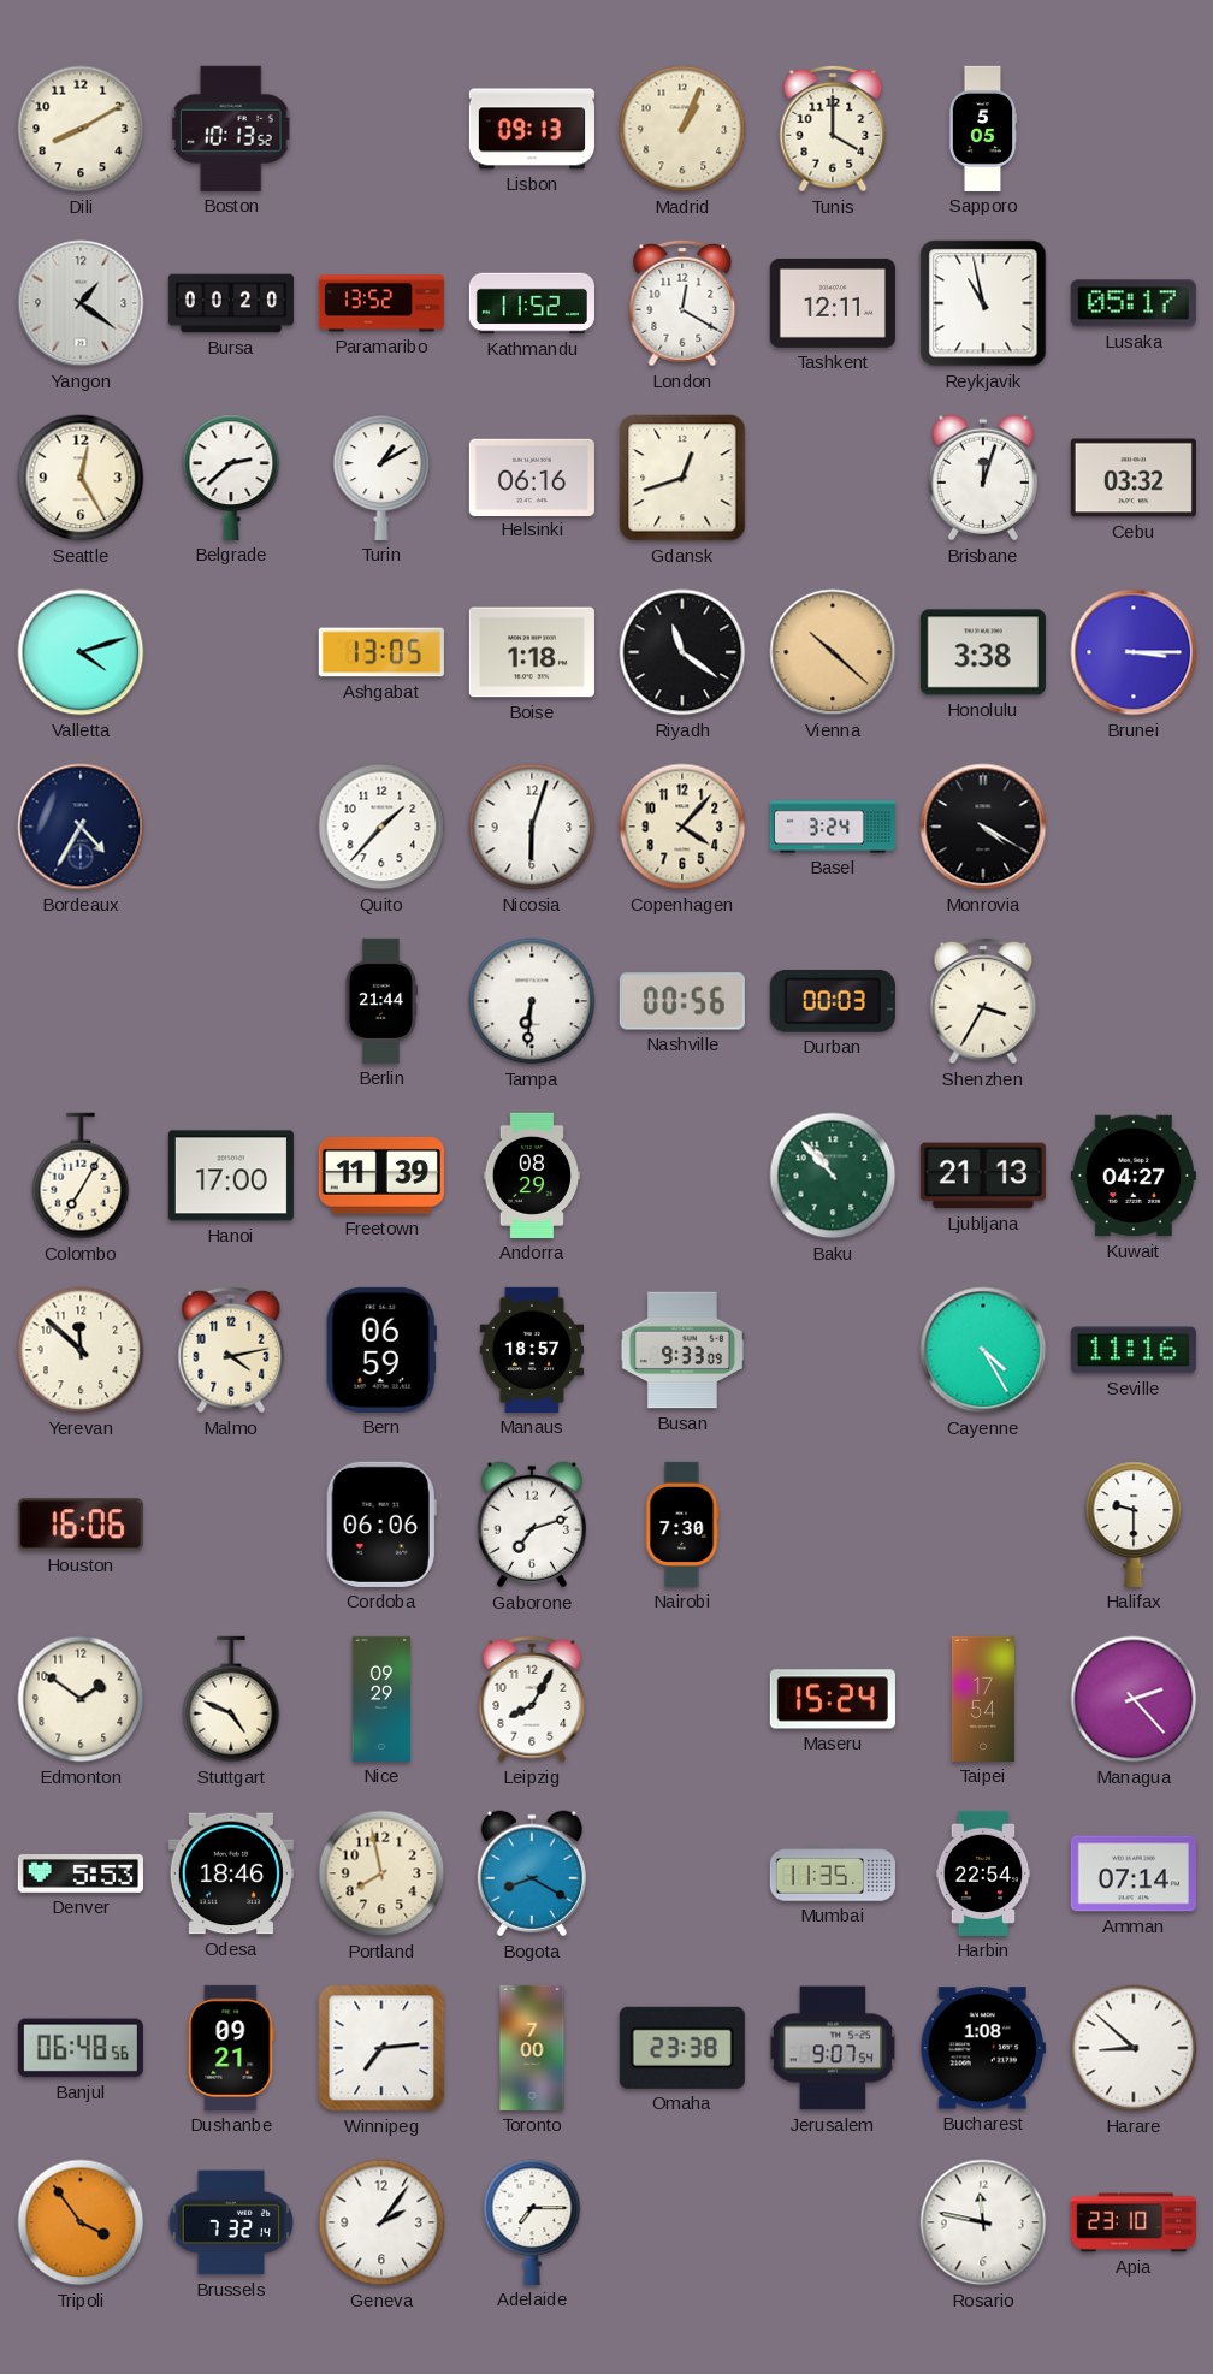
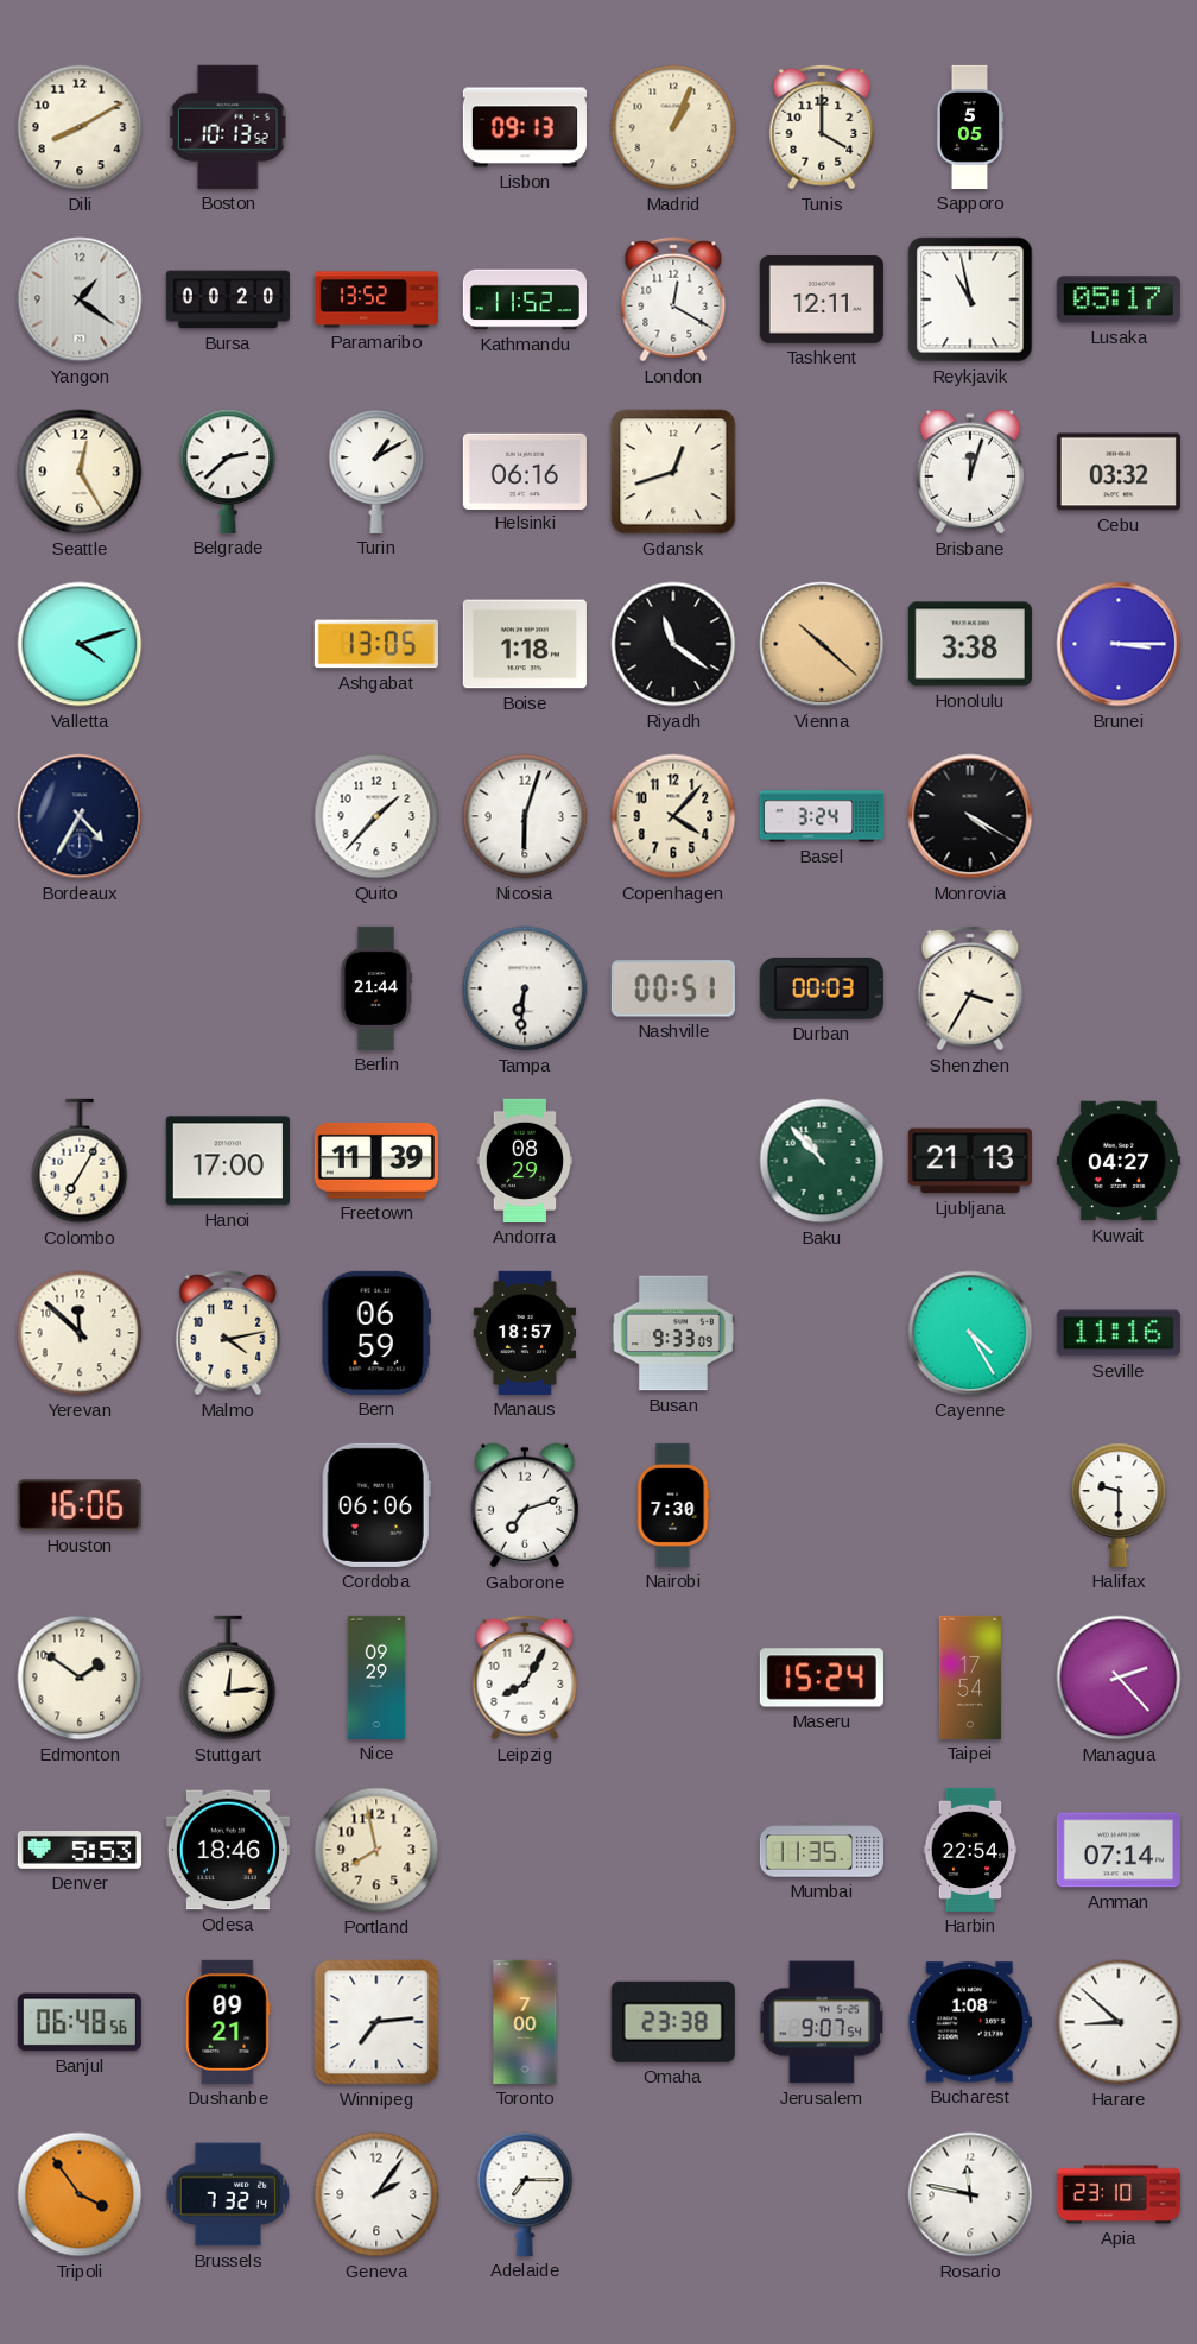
Nashville: 00:56 -> 00:51 (673, 988)
Stuttgart: 4:49 -> 12:14 (228, 1678)
Bogota: 8:20 -> none (531, 1873)
